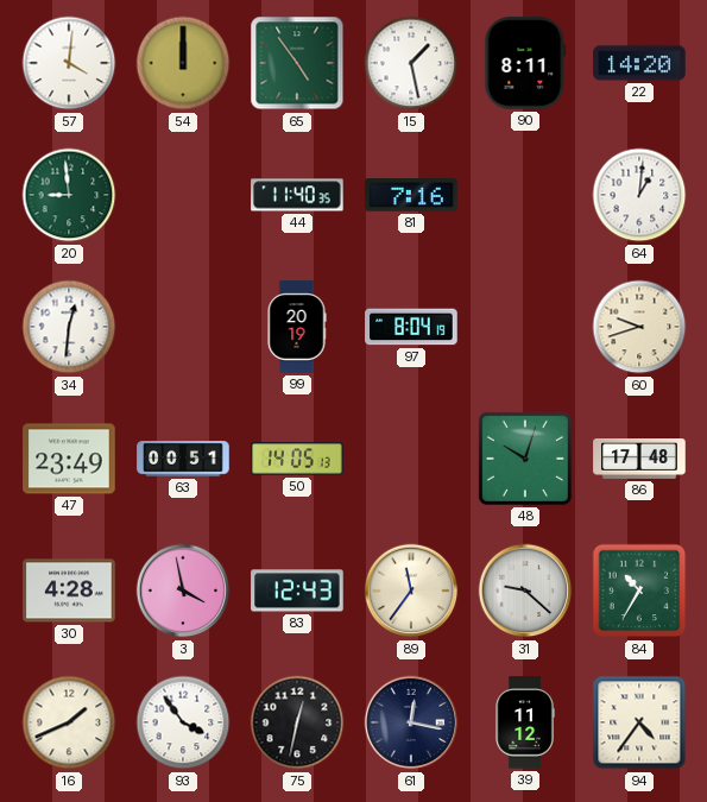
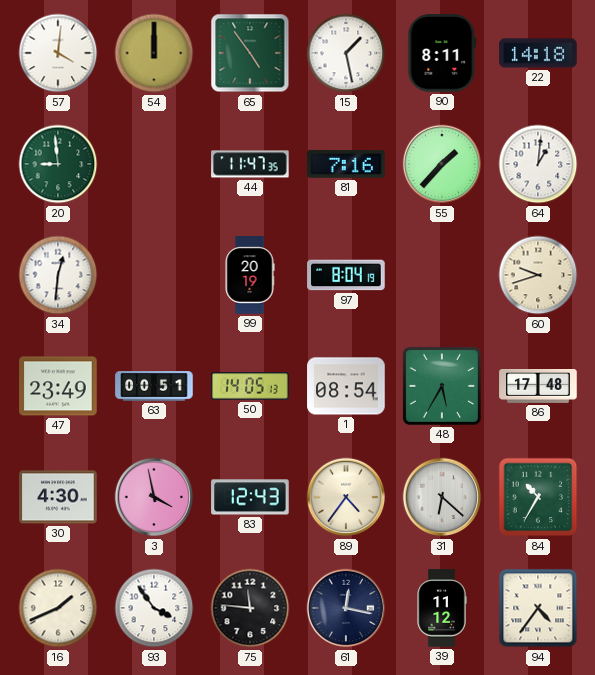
22: 14:20 -> 14:18 (538, 53)
44: 11:40 -> 11:47 (250, 164)
55: none -> 1:37 (442, 164)
1: none -> 08:54 (346, 386)
48: 10:03 -> 5:35 (442, 386)
30: 4:28 -> 4:30 (58, 497)
89: 11:36 -> 4:36 (346, 497)
31: 9:22 -> 6:22 (442, 497)
75: 12:32 -> 11:46 (250, 608)
